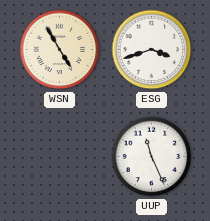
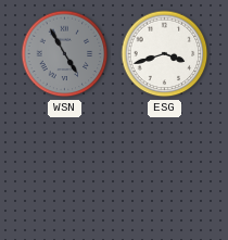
WSN dial: cream -> grey (65, 54)
UUP: 11:26 -> none (152, 157)
